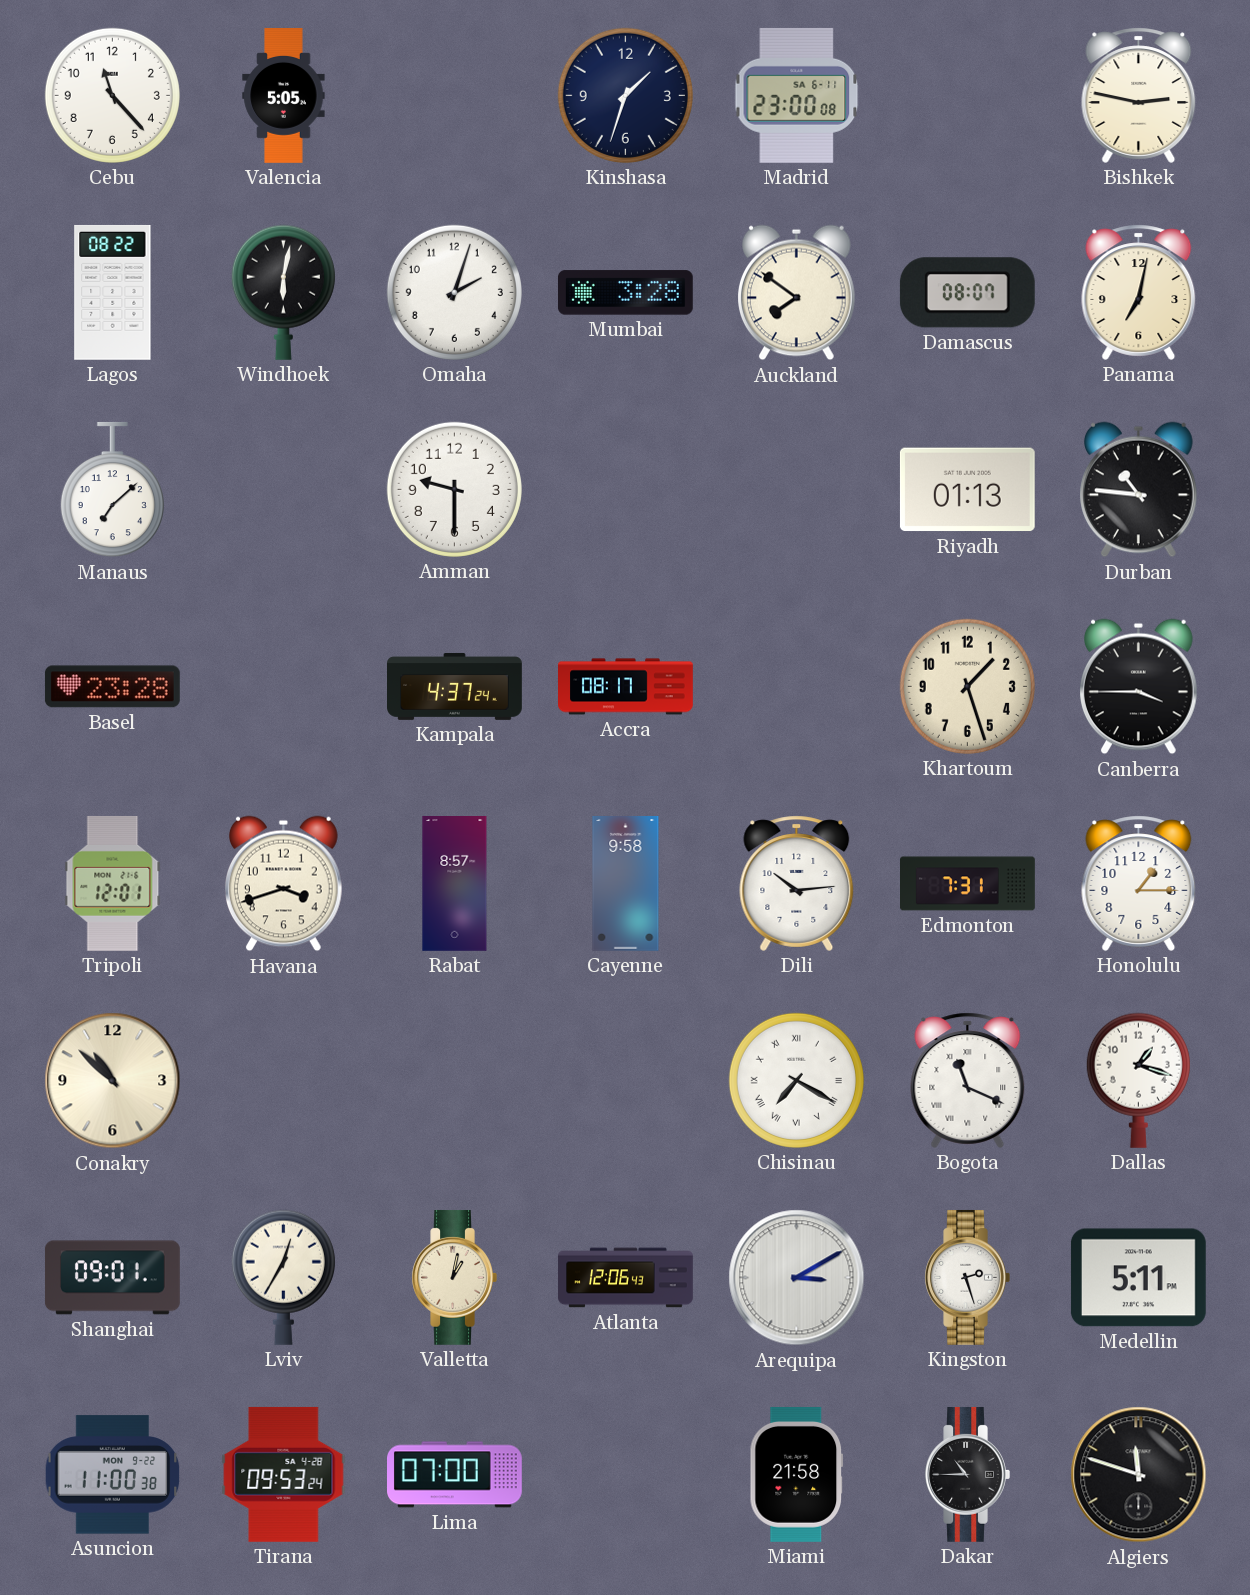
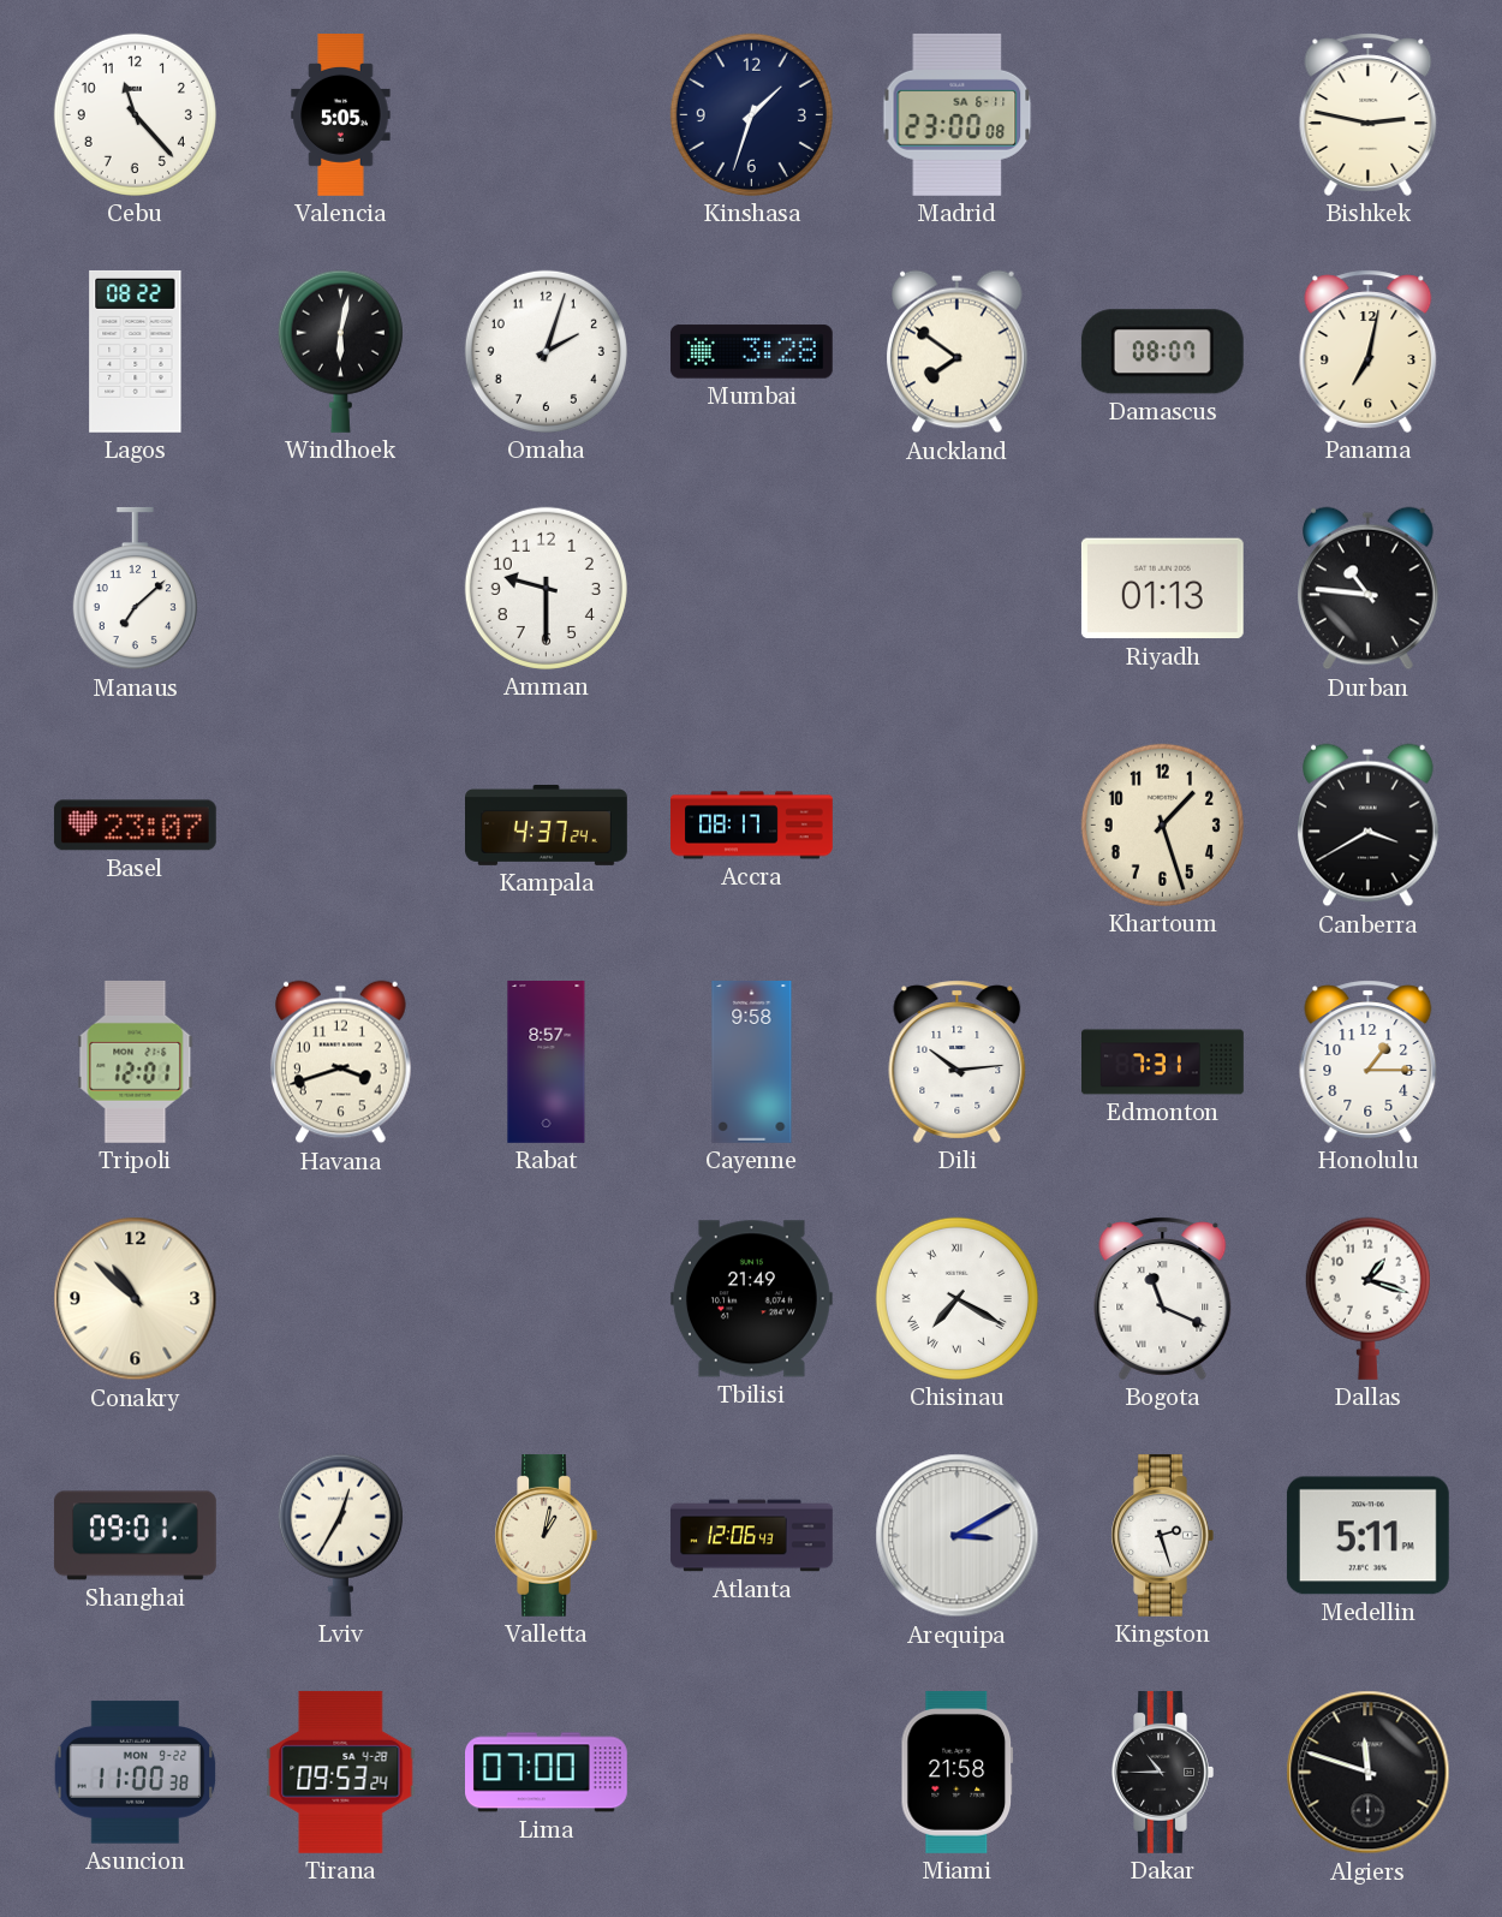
Basel: 23:28 -> 23:07 (135, 826)
Canberra: 3:45 -> 3:40 (1369, 826)
Tbilisi: none -> 21:49 (751, 1299)
